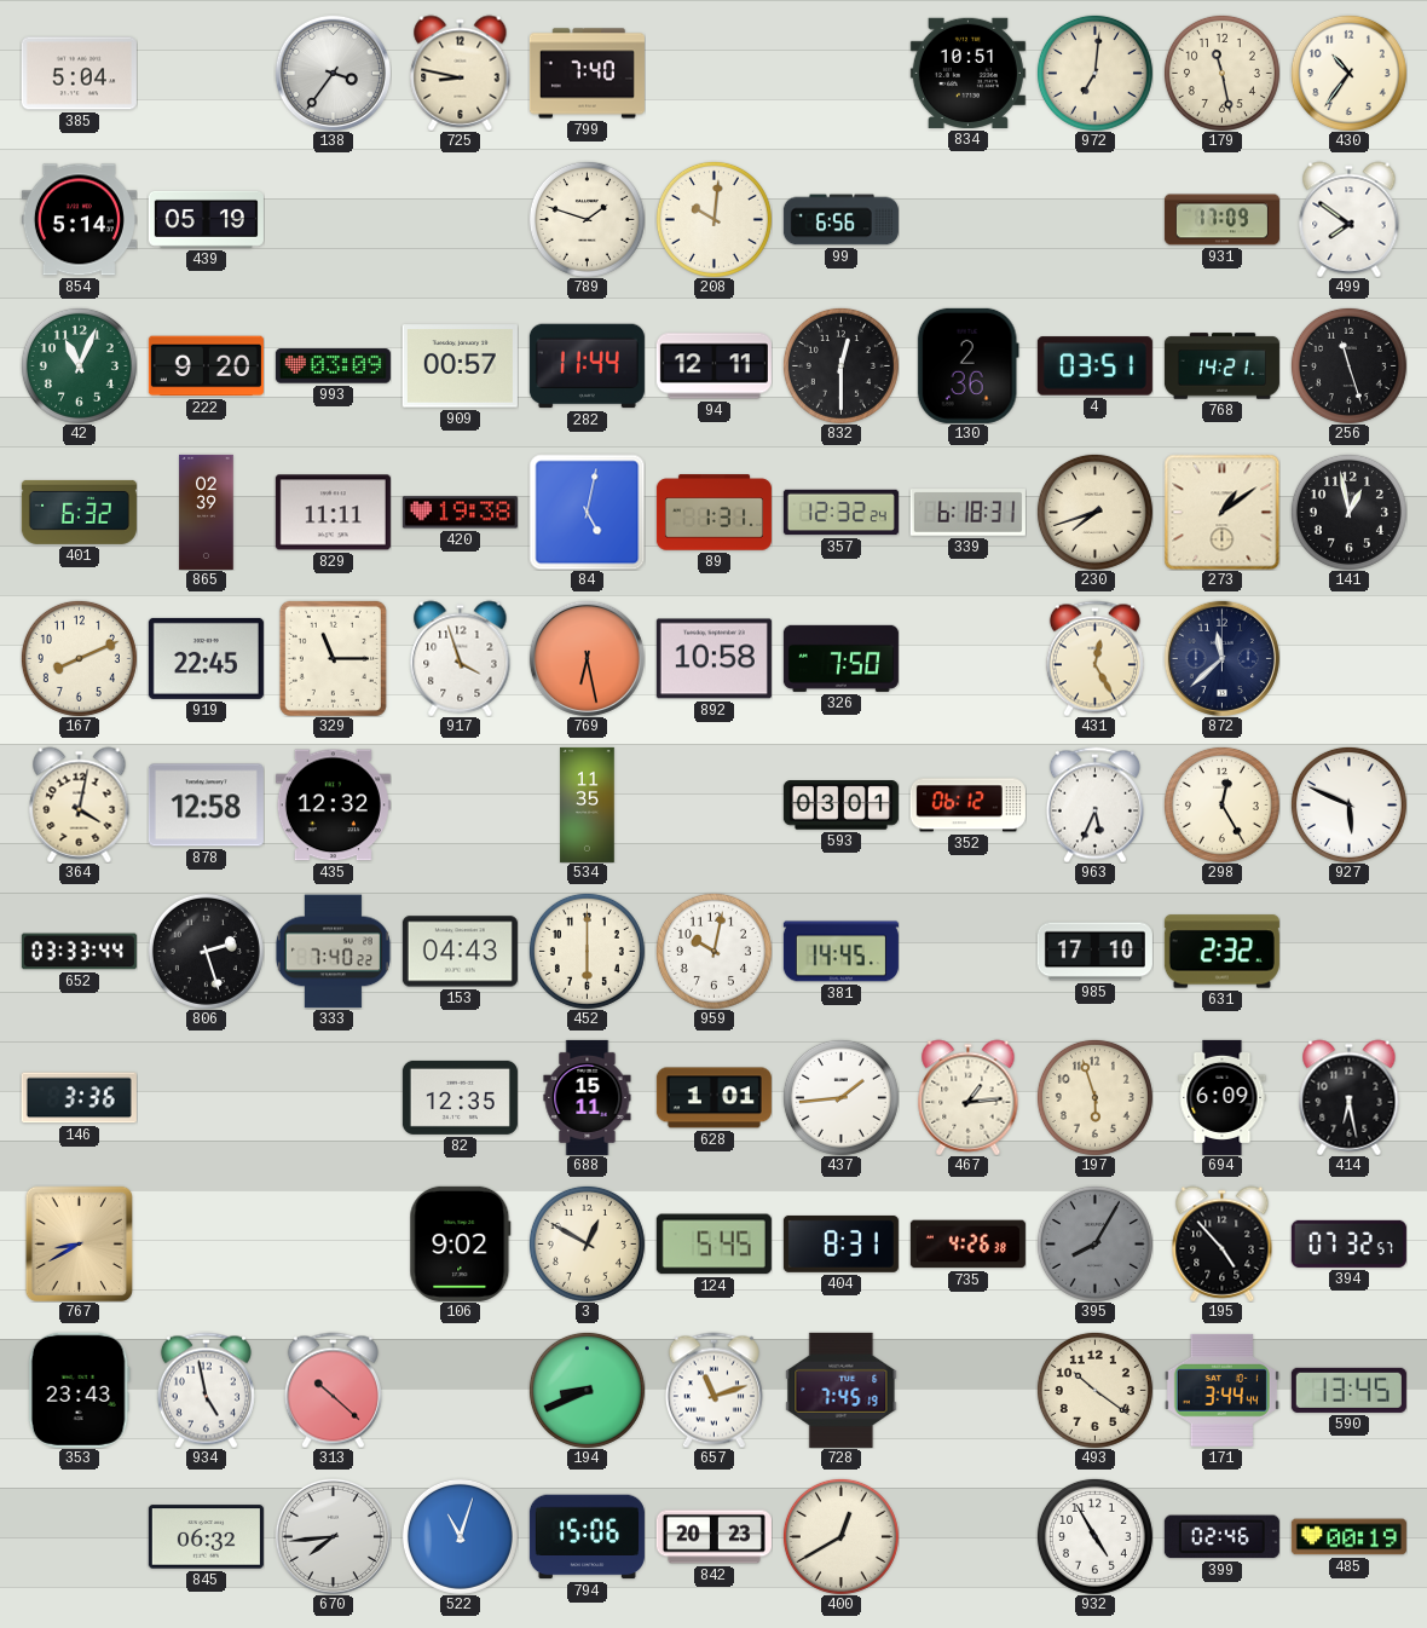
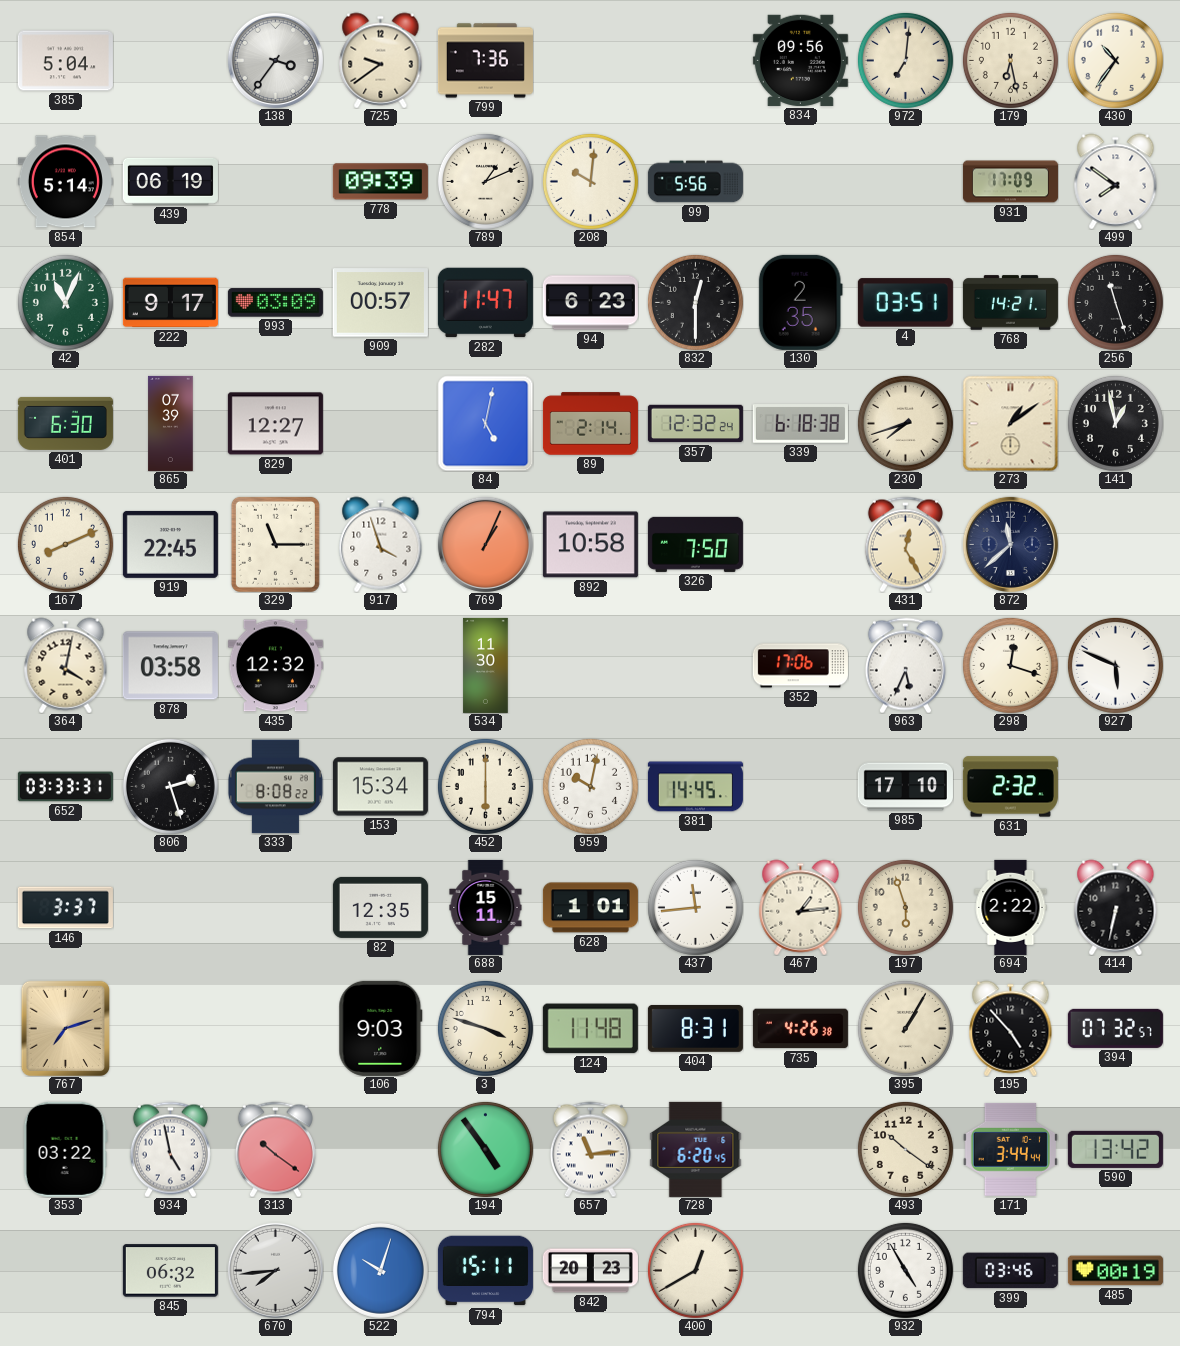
725: 8:47 -> 9:39 (381, 60)
799: 7:40 -> 7:36 (485, 61)
834: 10:51 -> 09:56 (800, 60)
179: 11:28 -> 6:28 (1010, 60)
439: 05:19 -> 06:19 (170, 181)
778: none -> 09:39 (380, 182)
789: 1:48 -> 1:11 (485, 181)
99: 6:56 -> 5:56 (695, 182)
222: 9:20 -> 9:17 (170, 303)
282: 11:44 -> 11:47 (485, 303)
94: 12:11 -> 6:23 (590, 303)
130: 2:36 -> 2:35 (800, 302)
401: 6:32 -> 6:30 (65, 423)
865: 02:39 -> 07:39 (171, 423)
829: 11:11 -> 12:27 (275, 424)
420: 19:38 -> none (460, 513)
89: 1:31 -> 2:14 (590, 424)
339: 6:18:31 -> 6:18:38 (800, 424)
769: 6:28 -> 1:04 (485, 544)
878: 12:58 -> 03:58 (170, 666)
534: 11:35 -> 11:30 (486, 665)
593: 03:01 -> none (840, 806)
352: 06:12 -> 17:06 (800, 666)
298: 12:25 -> 12:18 (1010, 665)
652: 03:33:44 -> 03:33:31 (65, 787)
333: 7:40 -> 8:08 (275, 787)
153: 04:43 -> 15:34 (380, 787)
146: 3:36 -> 3:37 (65, 908)
437: 1:44 -> 11:44 (695, 907)
694: 6:09 -> 2:22 (1011, 907)
414: 6:28 -> 6:32 (1116, 907)
767: 8:40 -> 7:12 (65, 1028)
106: 9:02 -> 9:03 (381, 1028)
3: 12:50 -> 3:48 (485, 1028)
124: 5:45 -> 11:48 (590, 1029)
395: 8:05 -> 1:05 (905, 1028)
395 dial: grey -> cream (905, 1028)
353: 23:43 -> 03:22 (65, 1149)
313: 10:22 -> 10:21 (275, 1149)
194: 8:41 -> 4:54 (485, 1149)
657: 11:12 -> 11:14 (590, 1149)
728: 7:45 -> 6:20 (696, 1149)
590: 13:45 -> 13:42 (1115, 1149)
522: 11:03 -> 10:03 (380, 1270)
794: 15:06 -> 15:11 (485, 1271)
399: 02:46 -> 03:46 (1010, 1271)
